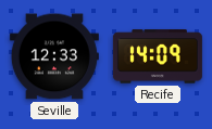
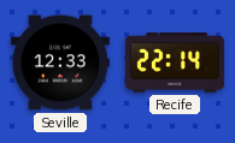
Recife: 14:09 -> 22:14 (175, 62)
